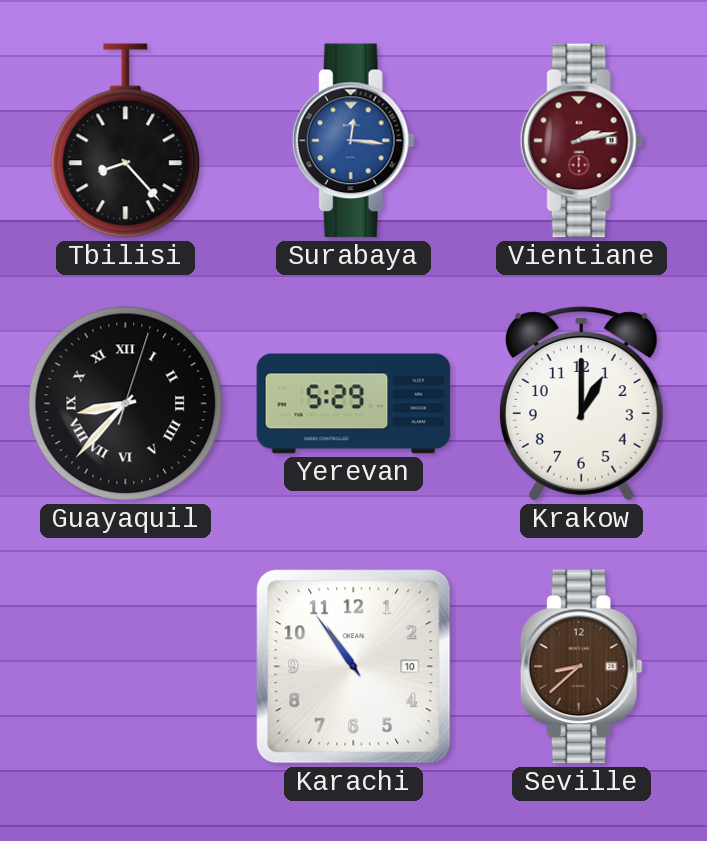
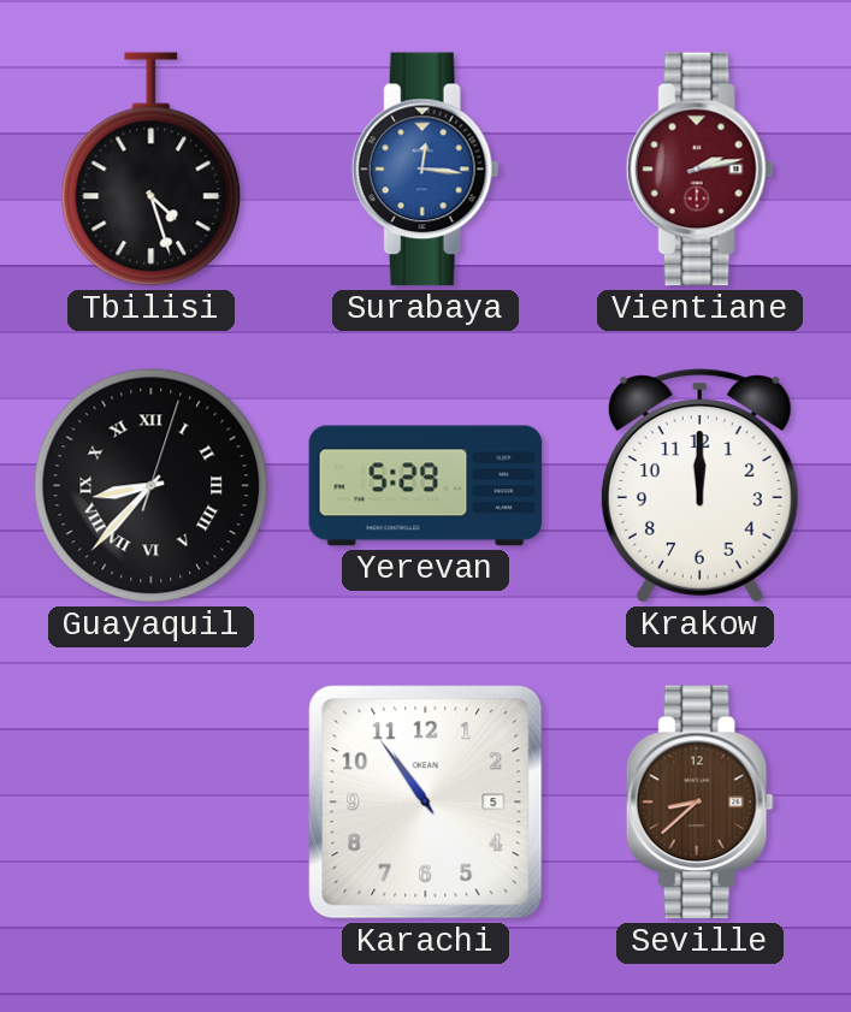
Tbilisi: 8:23 -> 4:27 (152, 170)
Krakow: 1:00 -> 12:00 (699, 486)
Karachi date: 10 -> 5 (426, 803)
